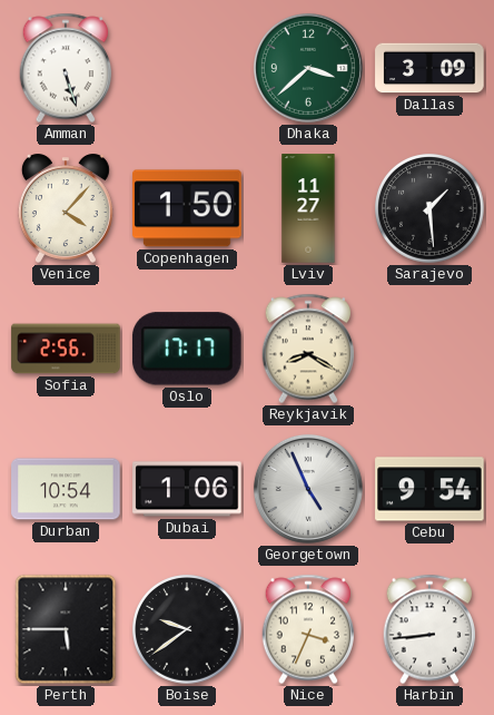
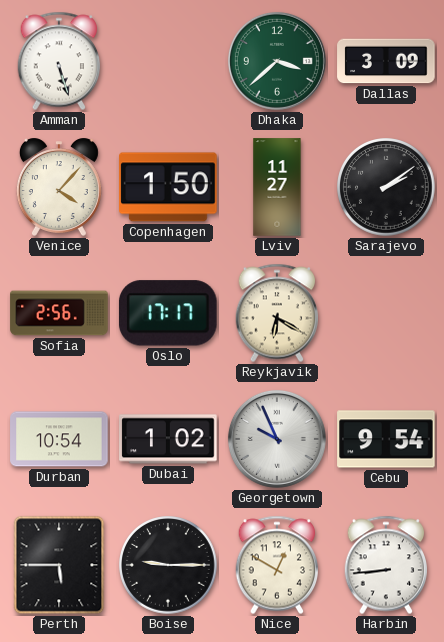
Sarajevo: 1:29 -> 2:09 (386, 187)
Reykjavik: 8:20 -> 6:20 (276, 313)
Dubai: 1:06 -> 1:02 (168, 439)
Georgetown: 4:56 -> 9:56 (277, 439)
Boise: 9:39 -> 9:15 (168, 565)
Nice: 3:34 -> 12:50 (276, 565)
